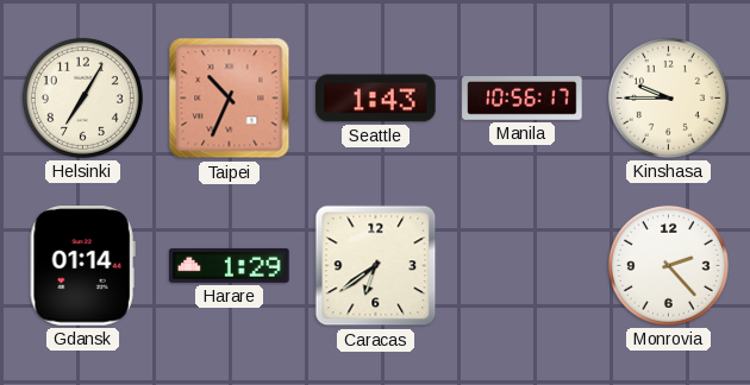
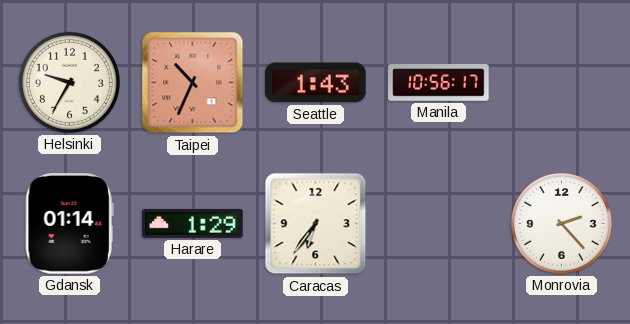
Helsinki: 7:05 -> 9:35 (69, 82)
Kinshasa: 9:45 -> none (668, 97)
Caracas: 6:39 -> 6:36 (316, 224)
